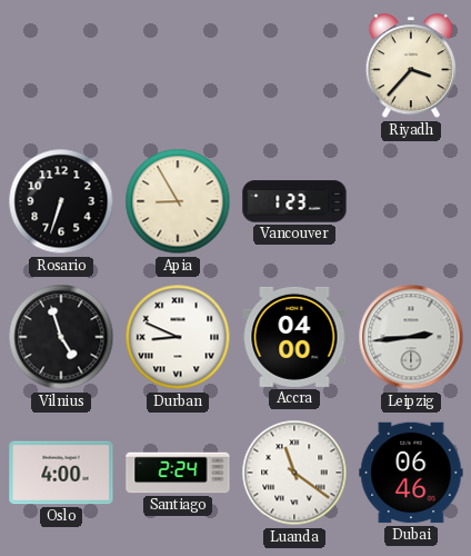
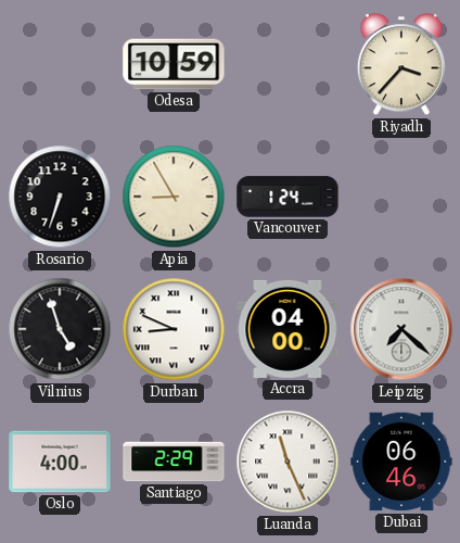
Odesa: none -> 10:59 (174, 64)
Vancouver: 1:23 -> 1:24 (287, 197)
Leipzig: 2:44 -> 7:22 (401, 329)
Santiago: 2:24 -> 2:29 (174, 462)
Luanda: 11:21 -> 11:26 (287, 462)
